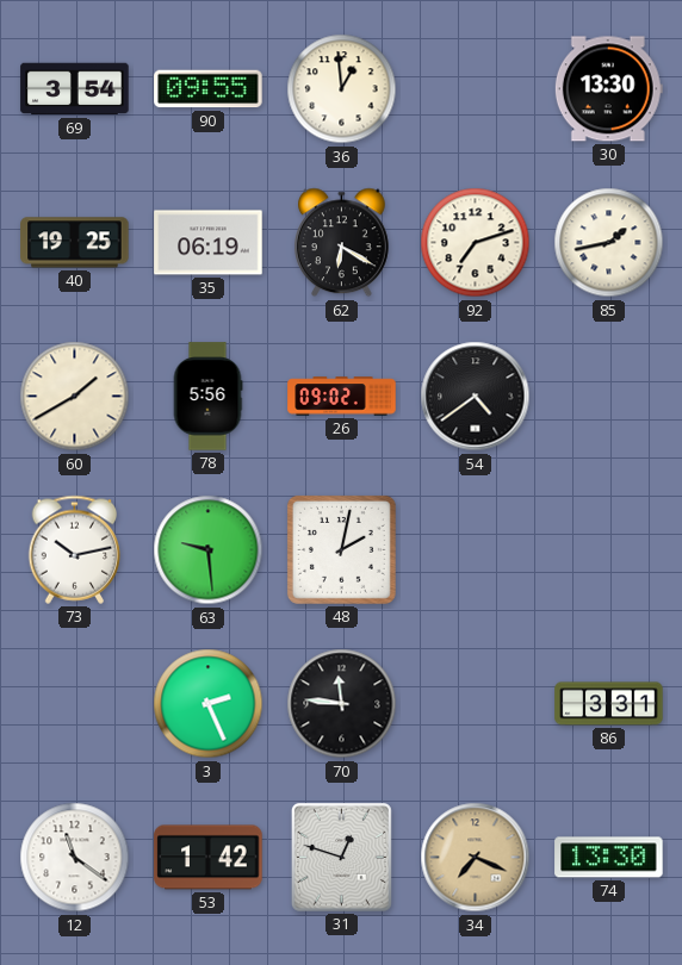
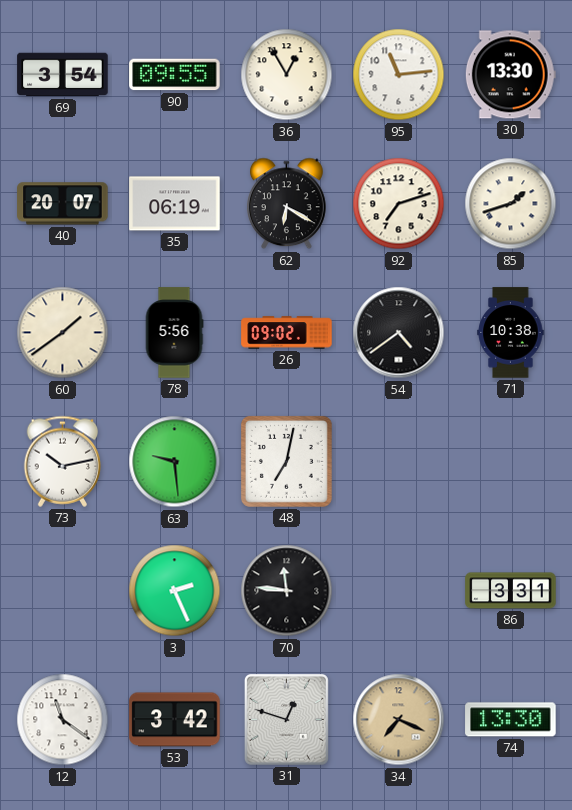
36: 12:59 -> 12:55 (287, 75)
95: none -> 11:14 (399, 75)
40: 19:25 -> 20:07 (63, 204)
85: 1:43 -> 1:42 (511, 204)
60: 1:40 -> 1:39 (63, 333)
71: none -> 10:38 (511, 333)
48: 2:02 -> 7:02 (286, 461)
53: 1:42 -> 3:42 (175, 720)
